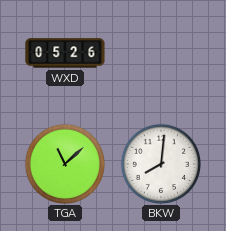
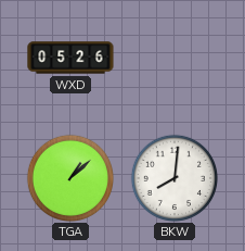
TGA: 11:08 -> 1:08 (69, 177)
